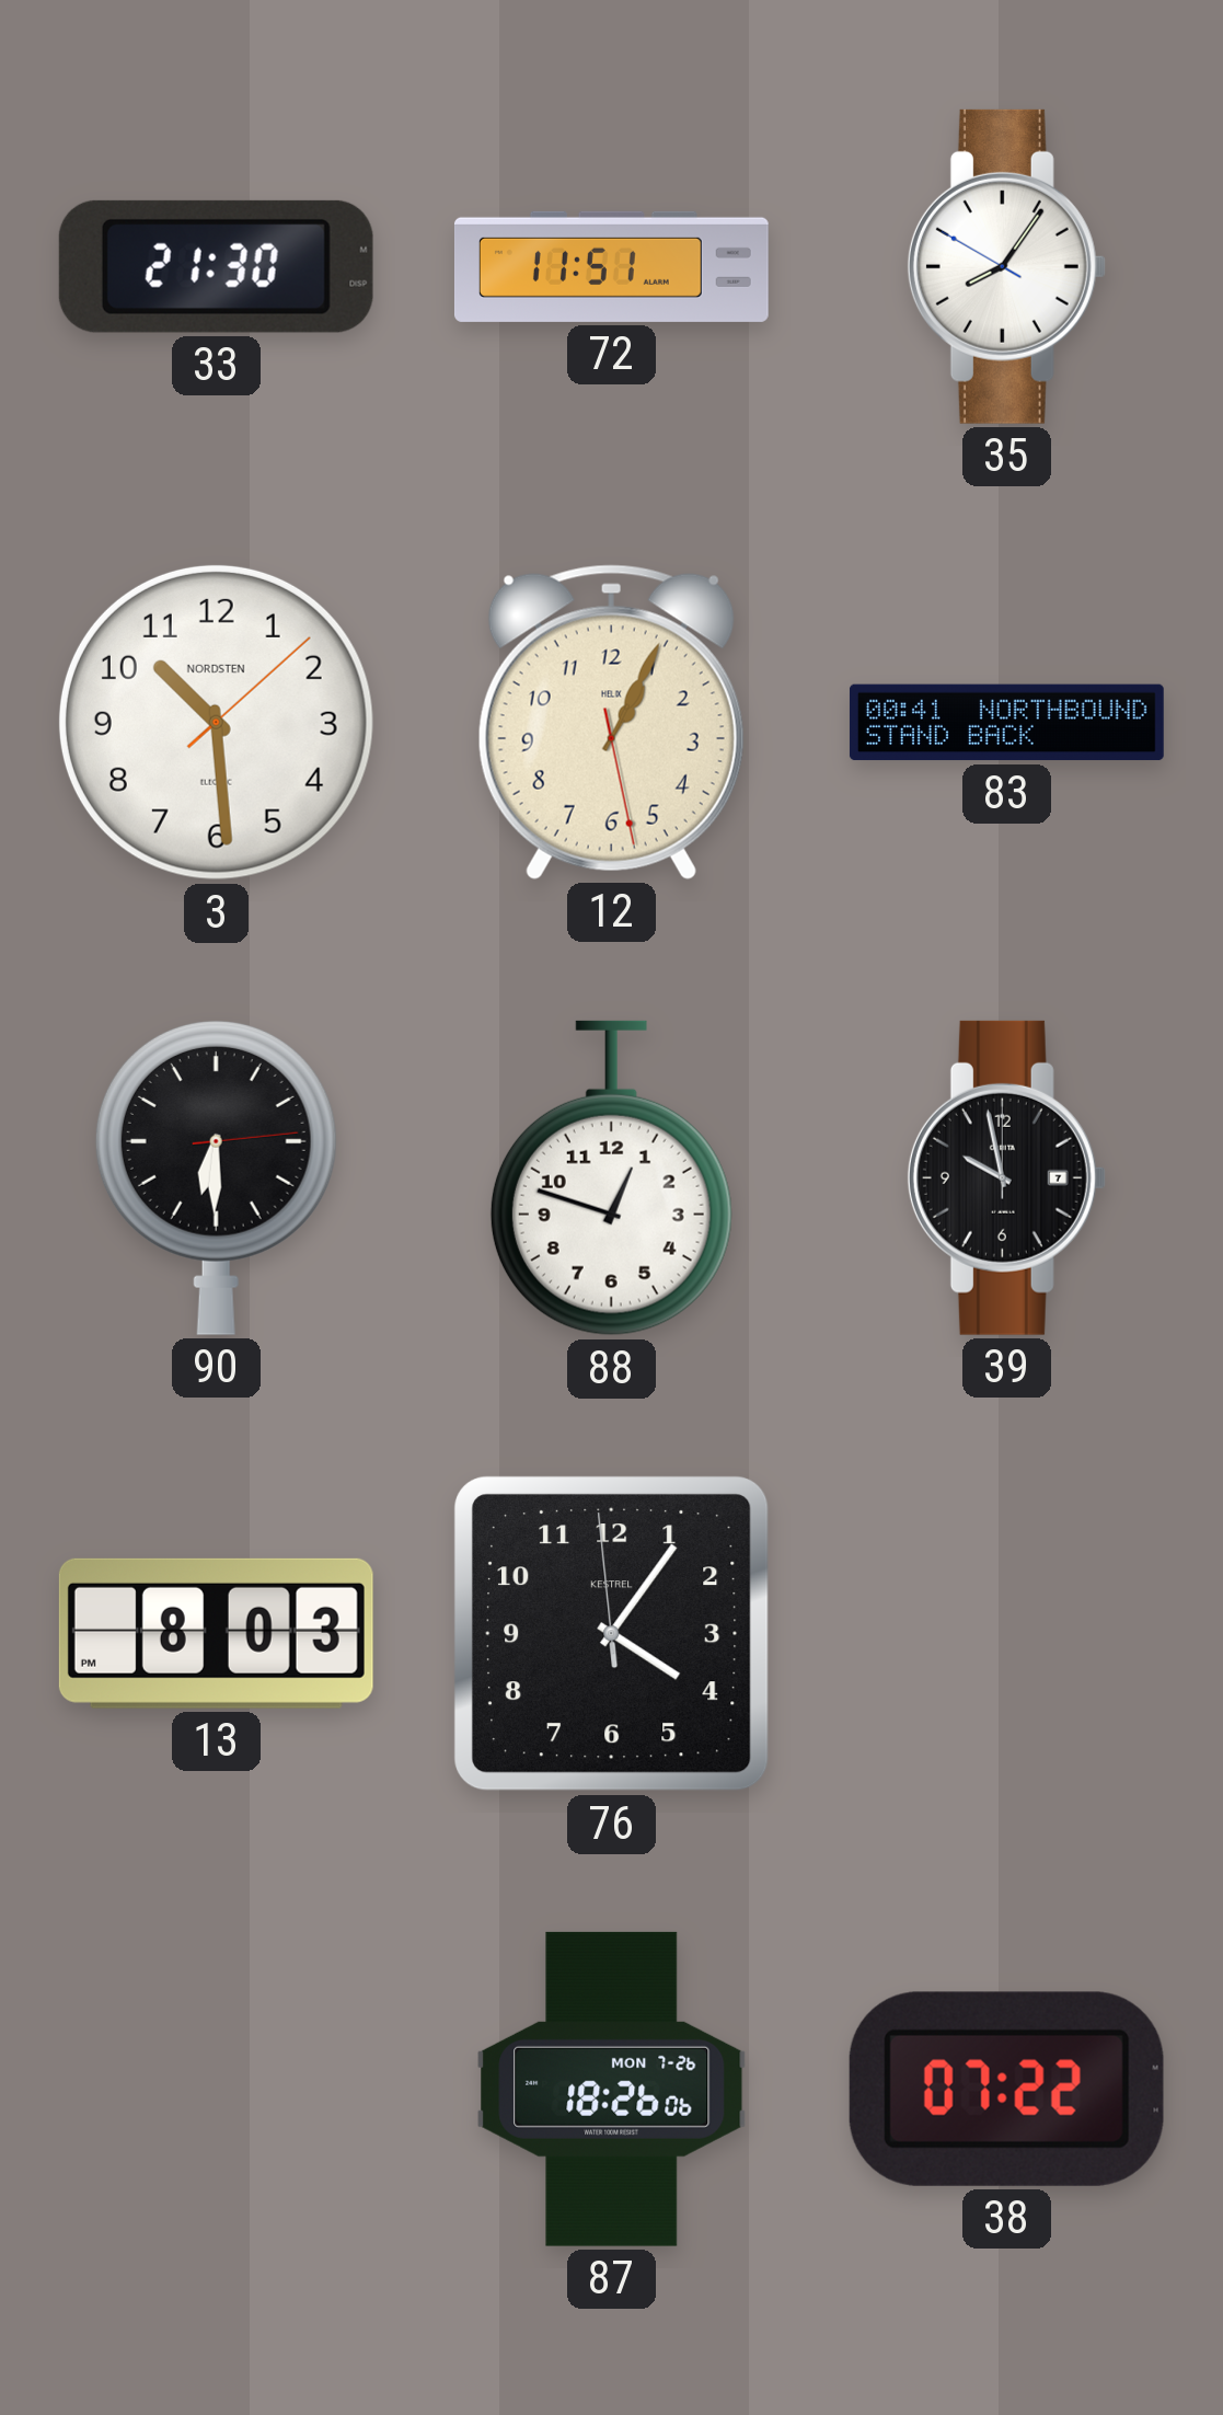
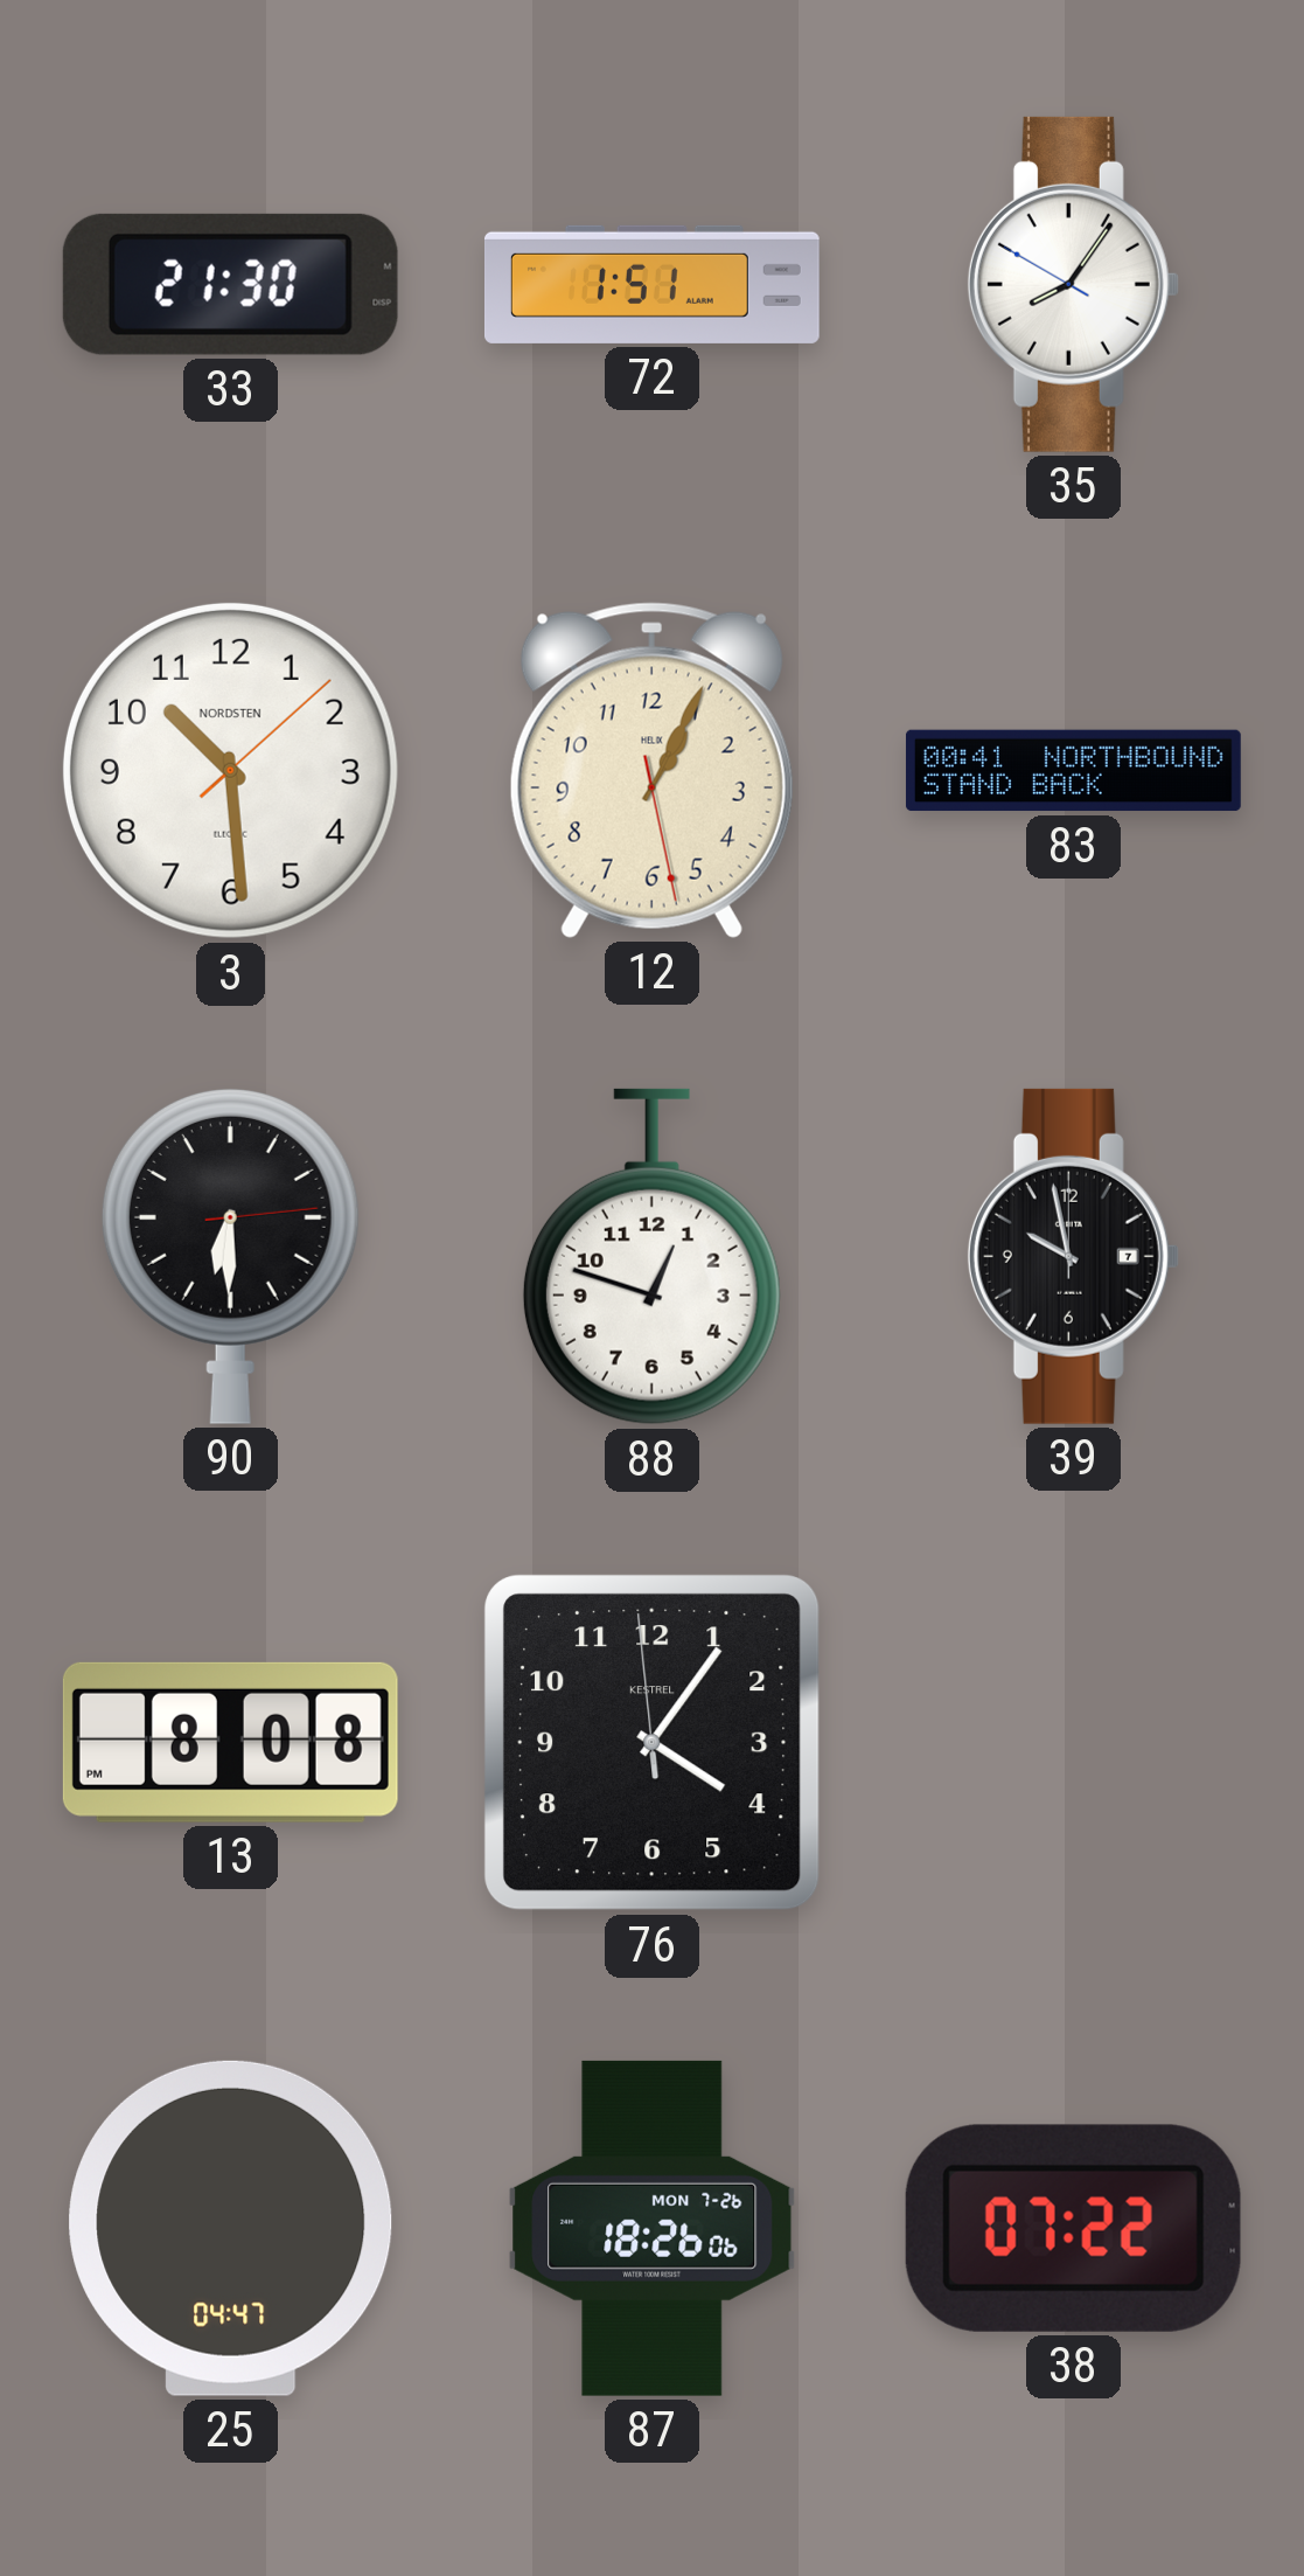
72: 11:51 -> 1:51 (651, 284)
13: 8:03 -> 8:08 (230, 1742)
25: none -> 04:47 (231, 2228)
